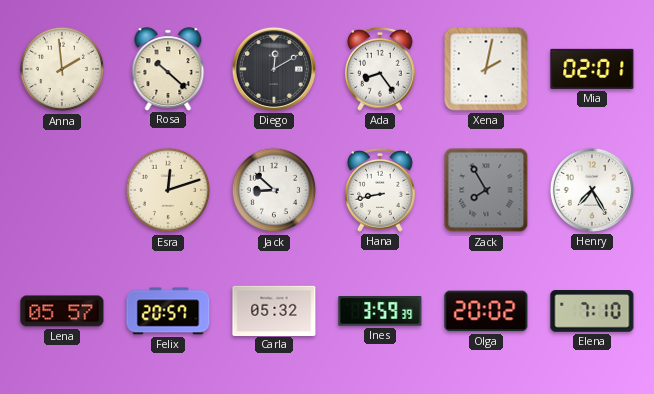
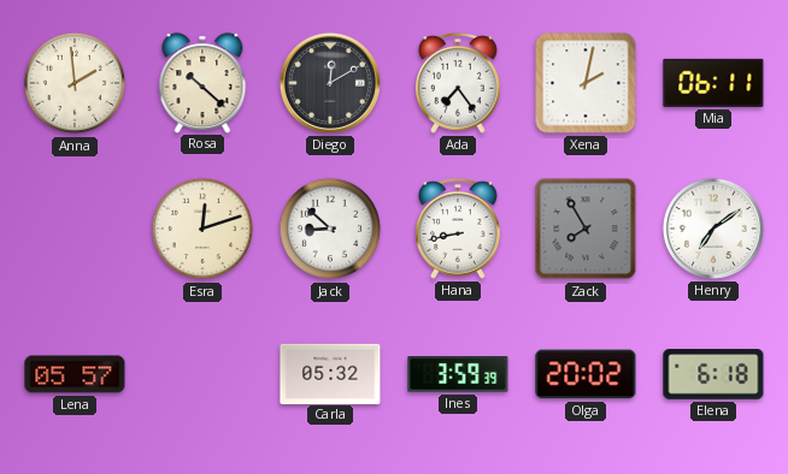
Ada: 8:24 -> 7:24 (458, 83)
Mia: 02:01 -> 06:11 (713, 83)
Henry: 7:25 -> 7:09 (713, 229)
Felix: 20:57 -> none (168, 311)
Elena: 7:10 -> 6:18 (713, 374)
